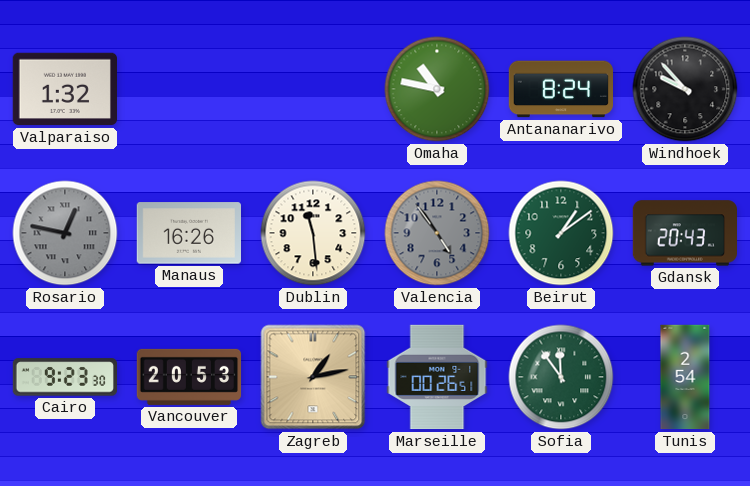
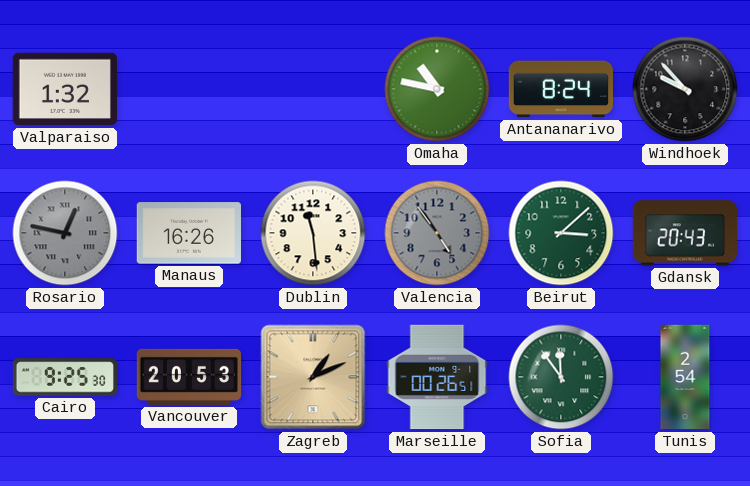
Beirut: 1:09 -> 3:08 (561, 233)
Cairo: 9:23 -> 9:25 (64, 377)
Zagreb: 1:13 -> 1:11 (313, 377)
